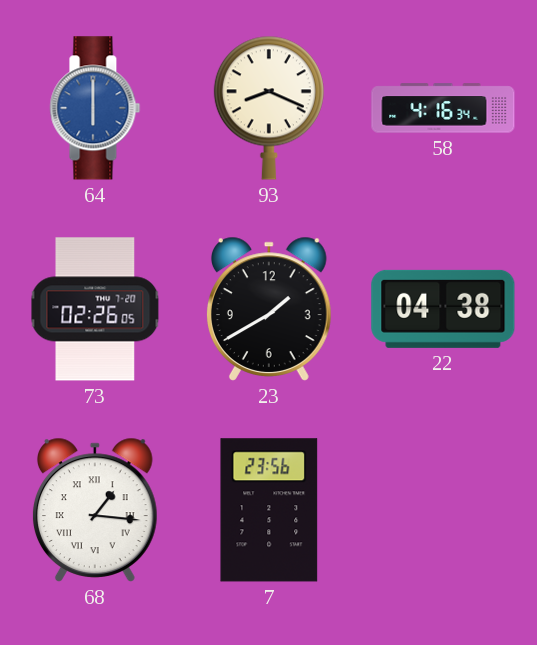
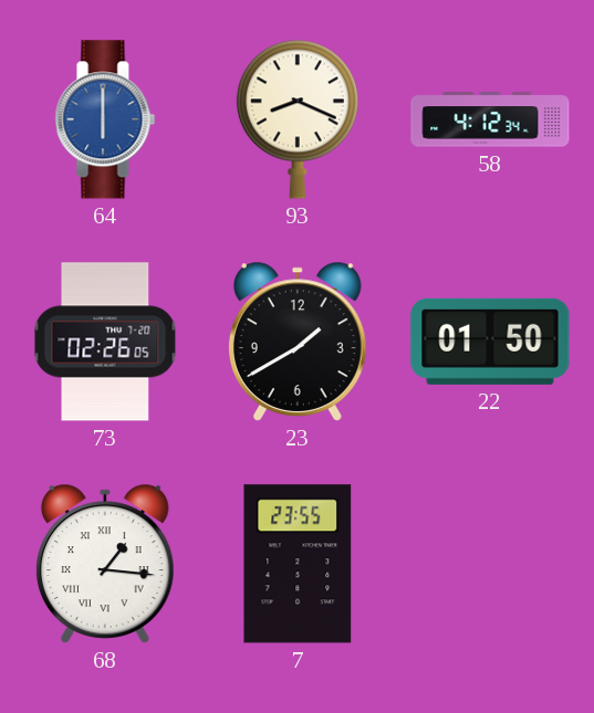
58: 4:16 -> 4:12 (490, 119)
22: 04:38 -> 01:50 (490, 342)
7: 23:56 -> 23:55 (298, 564)
